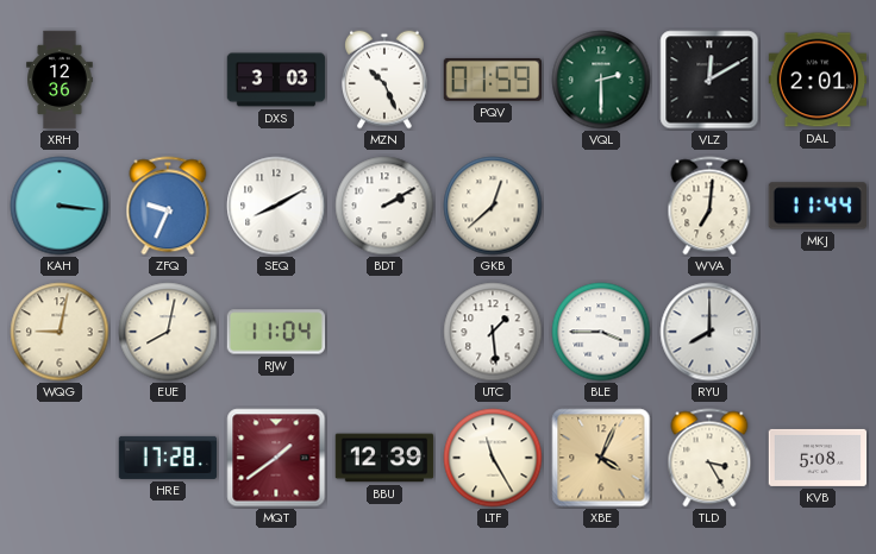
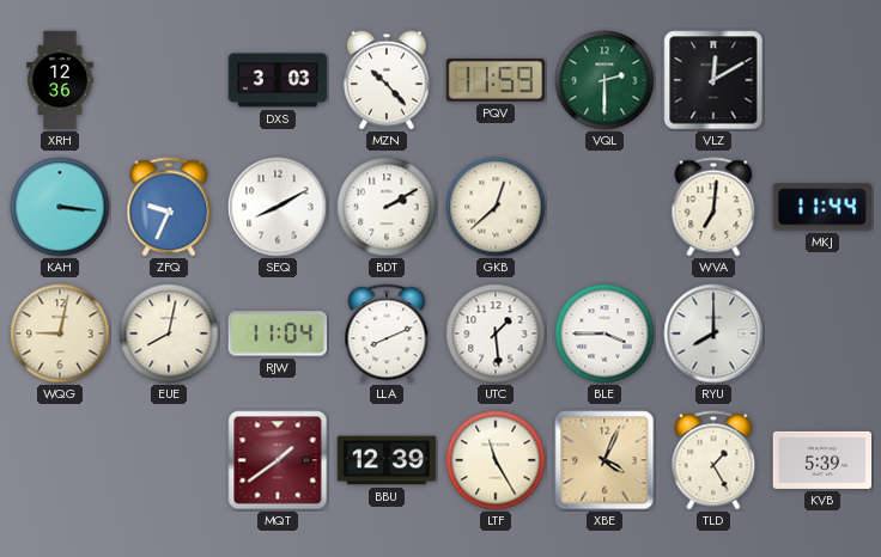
MZN: 10:26 -> 10:23 (388, 80)
PQV: 01:59 -> 11:59 (494, 80)
DAL: 2:01 -> none (818, 80)
LLA: none -> 8:11 (387, 333)
HRE: 17:28 -> none (168, 458)
TLD: 3:25 -> 1:25 (713, 460)
KVB: 5:08 -> 5:39 (822, 460)
